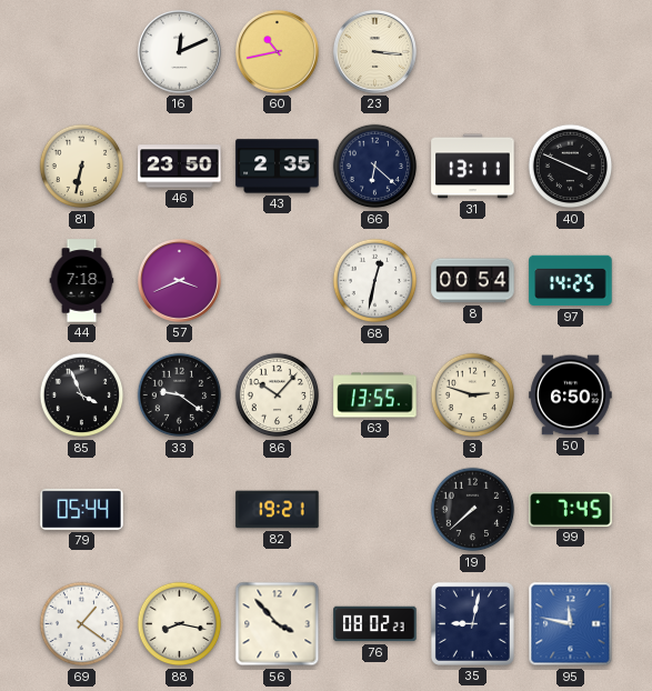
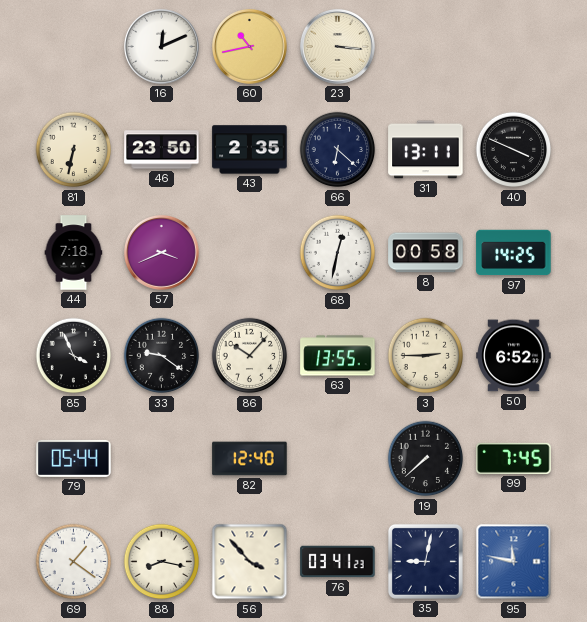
8: 00:54 -> 00:58 (426, 253)
3: 2:48 -> 2:45 (426, 356)
50: 6:50 -> 6:52 (514, 356)
82: 19:21 -> 12:40 (250, 459)
76: 08:02 -> 03:41 (338, 562)
